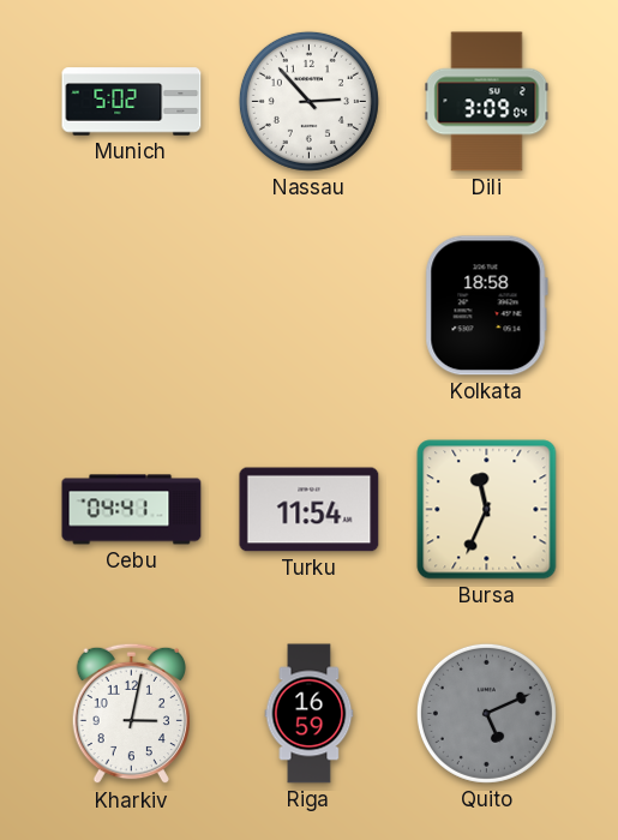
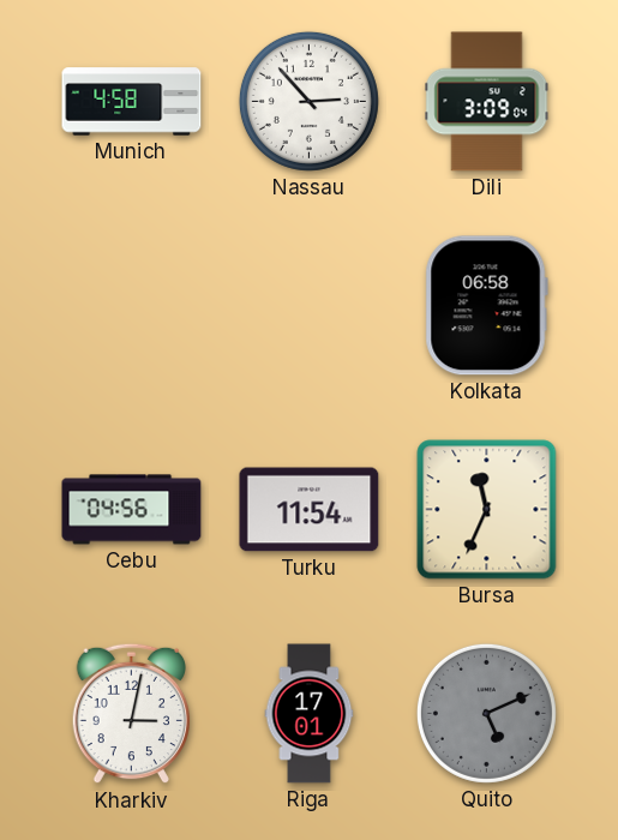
Munich: 5:02 -> 4:58 (132, 102)
Kolkata: 18:58 -> 06:58 (486, 306)
Cebu: 04:41 -> 04:56 (132, 510)
Riga: 16:59 -> 17:01 (310, 714)
